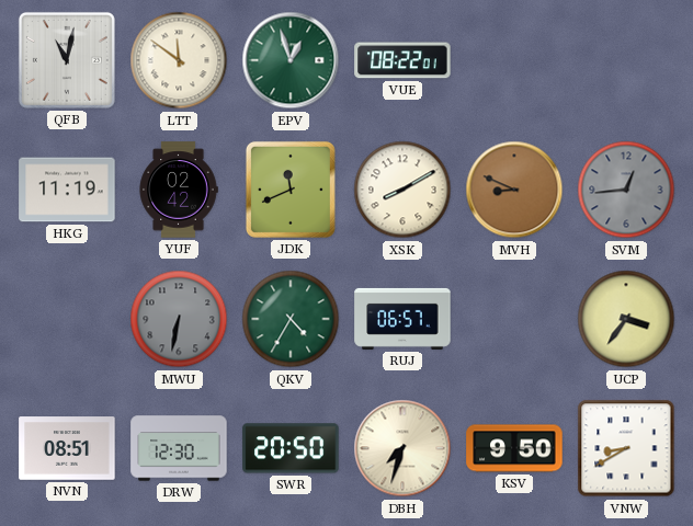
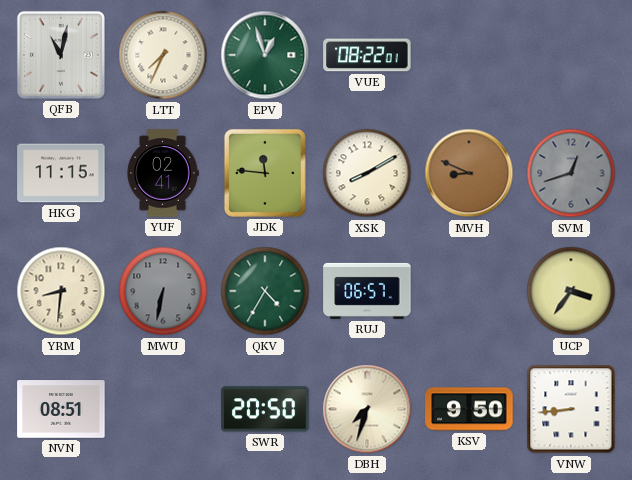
LTT: 11:51 -> 7:34 (163, 55)
HKG: 11:19 -> 11:15 (61, 173)
YUF: 02:42 -> 02:41 (163, 173)
JDK: 11:41 -> 11:46 (265, 173)
SVM: 12:44 -> 12:42 (571, 173)
YRM: none -> 8:31 (61, 291)
DRW: 12:30 -> none (179, 448)
VNW: 8:40 -> 8:44 (571, 409)
